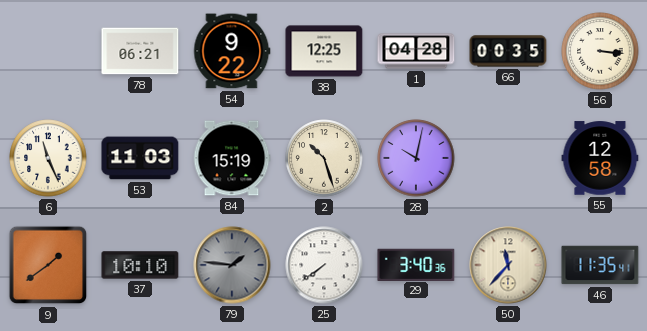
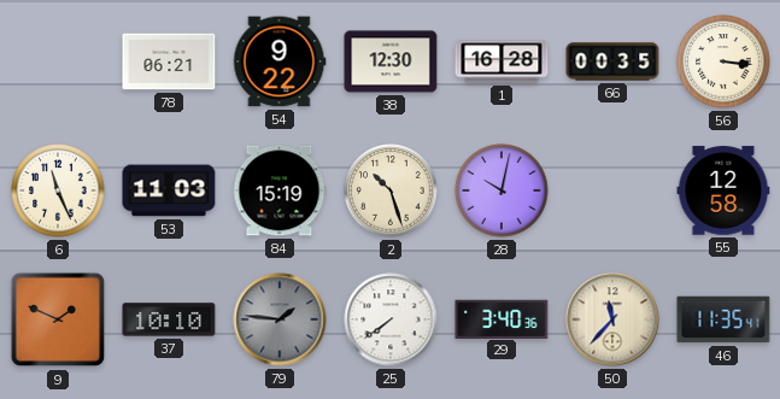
38: 12:25 -> 12:30 (391, 61)
1: 04:28 -> 16:28 (502, 61)
9: 1:39 -> 1:49 (58, 319)
